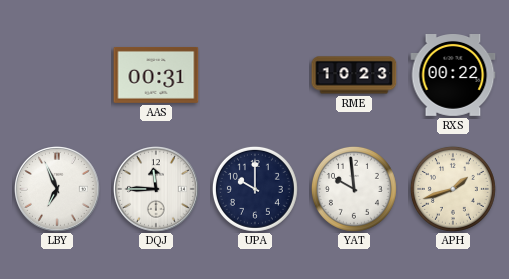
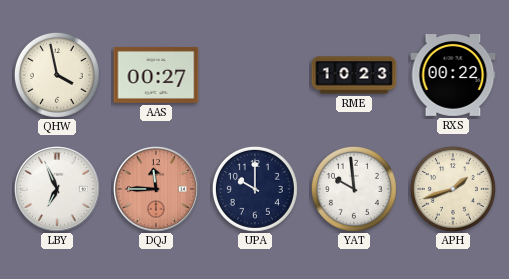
QHW: none -> 3:58 (57, 75)
AAS: 00:31 -> 00:27 (156, 75)
DQJ dial: white -> salmon (157, 190)
